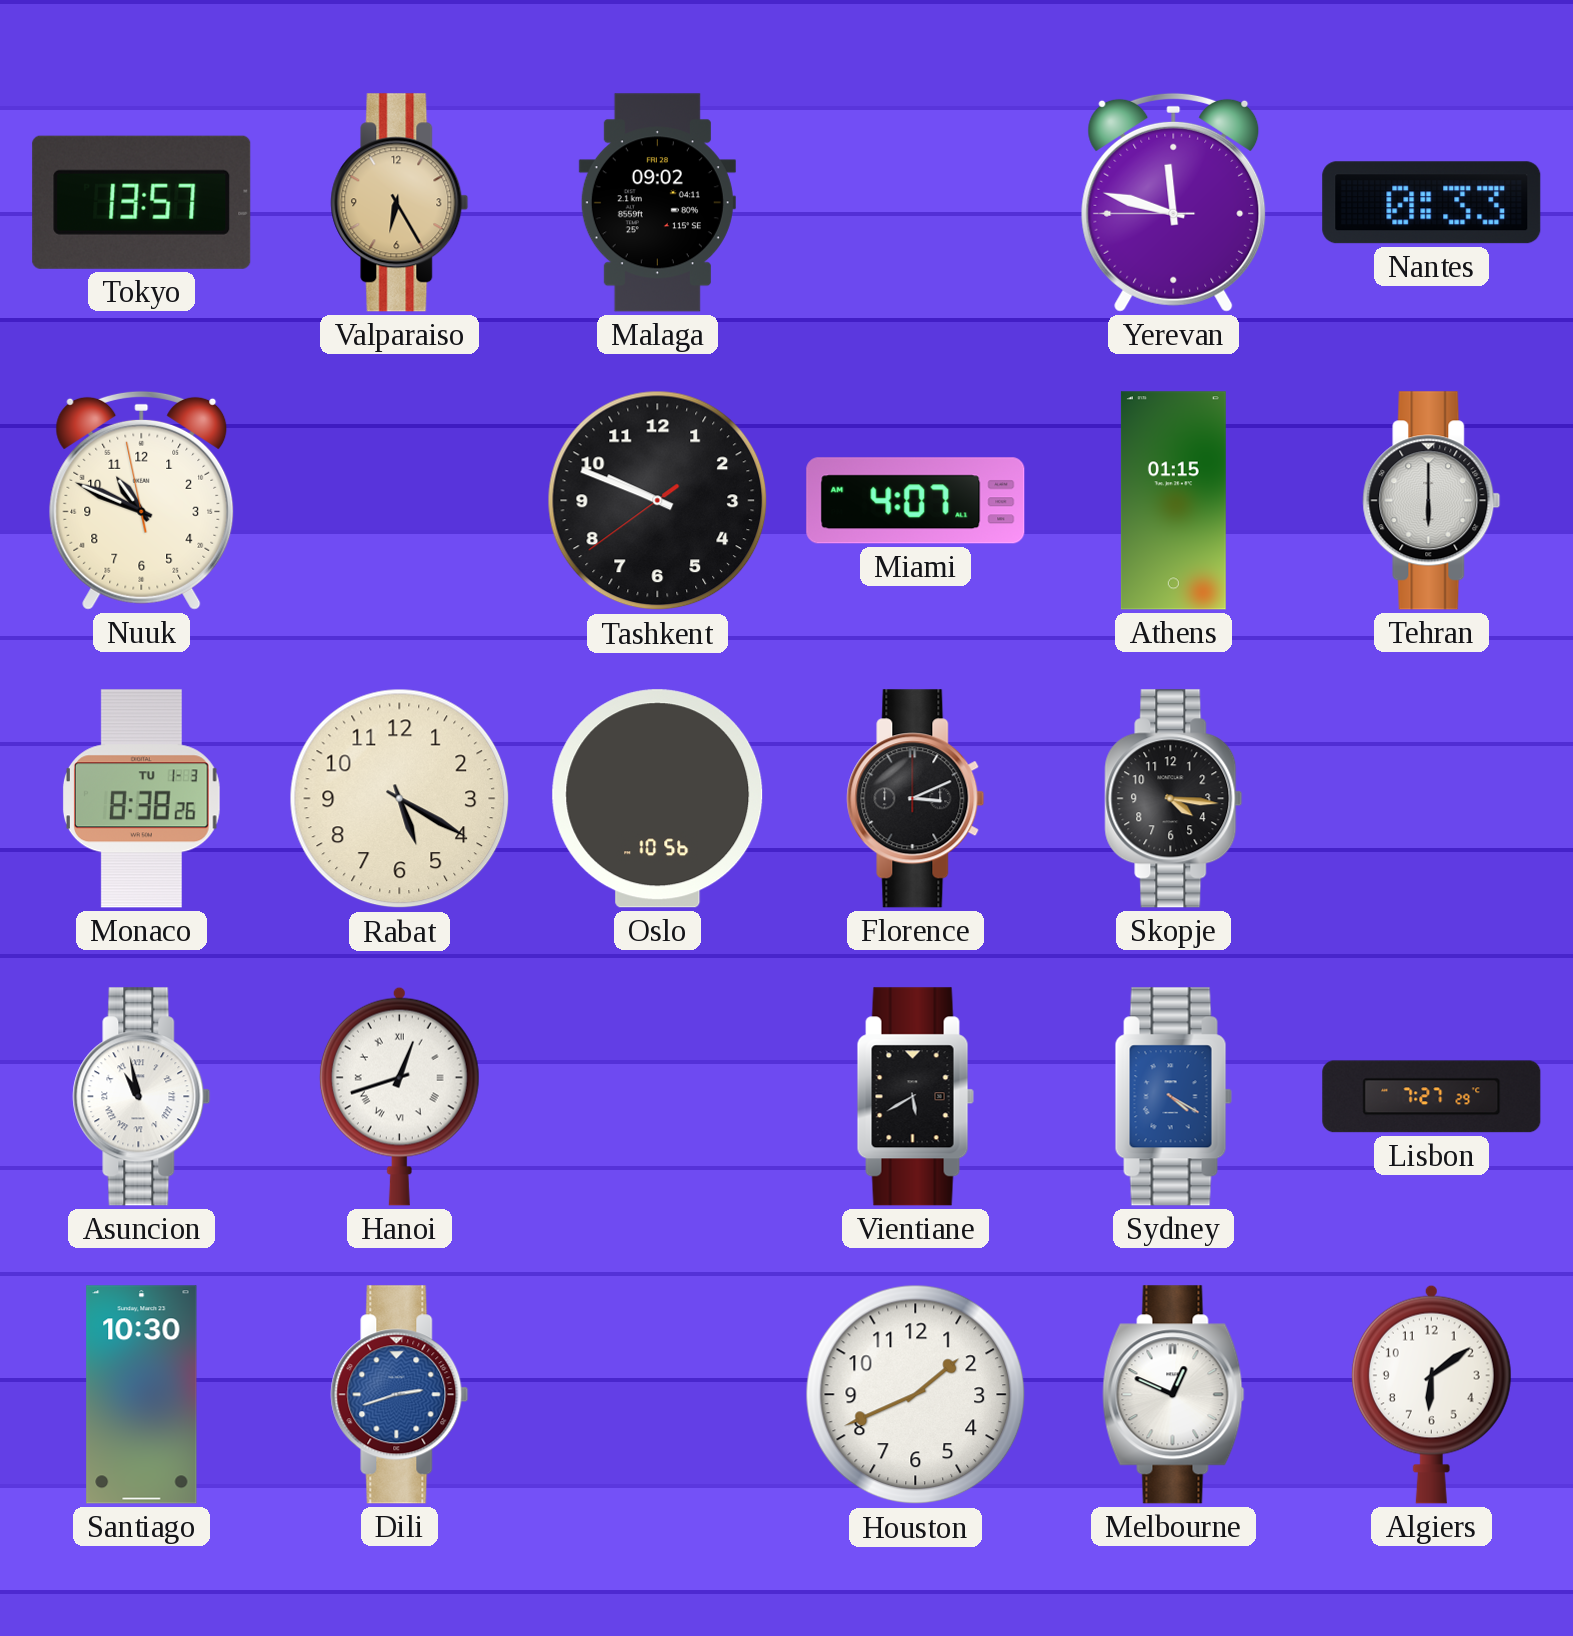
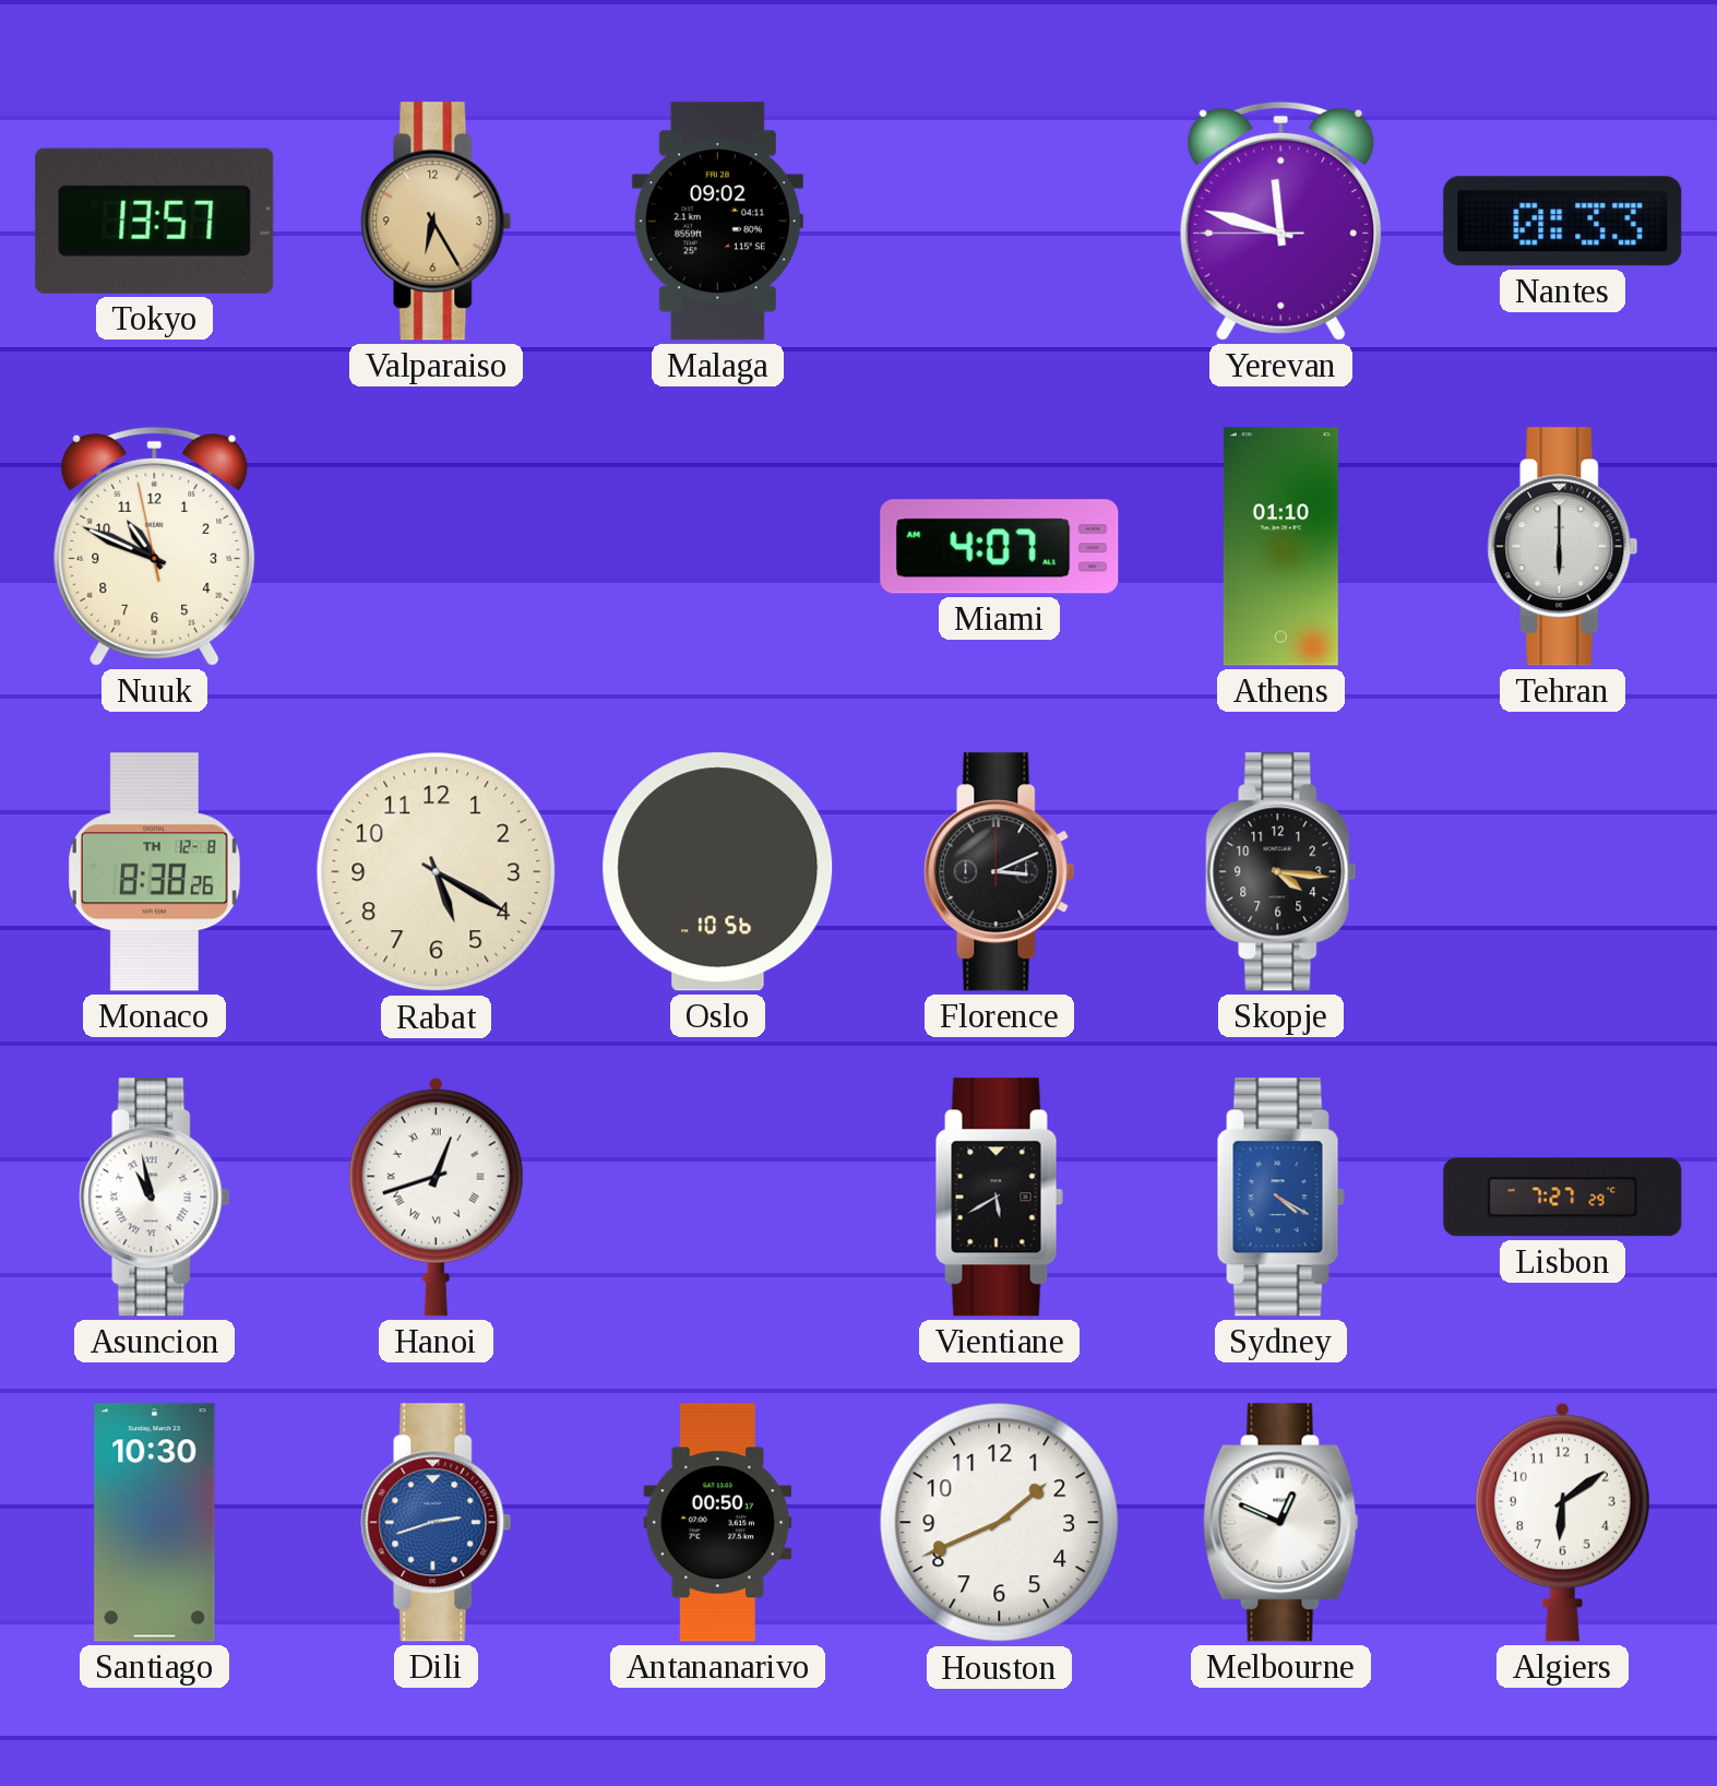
Tashkent: 9:48 -> none (658, 501)
Athens: 01:15 -> 01:10 (1280, 547)
Monaco date: TU 1-3 -> TH 12-8 (154, 872)
Antananarivo: none -> 00:50 (718, 1523)
